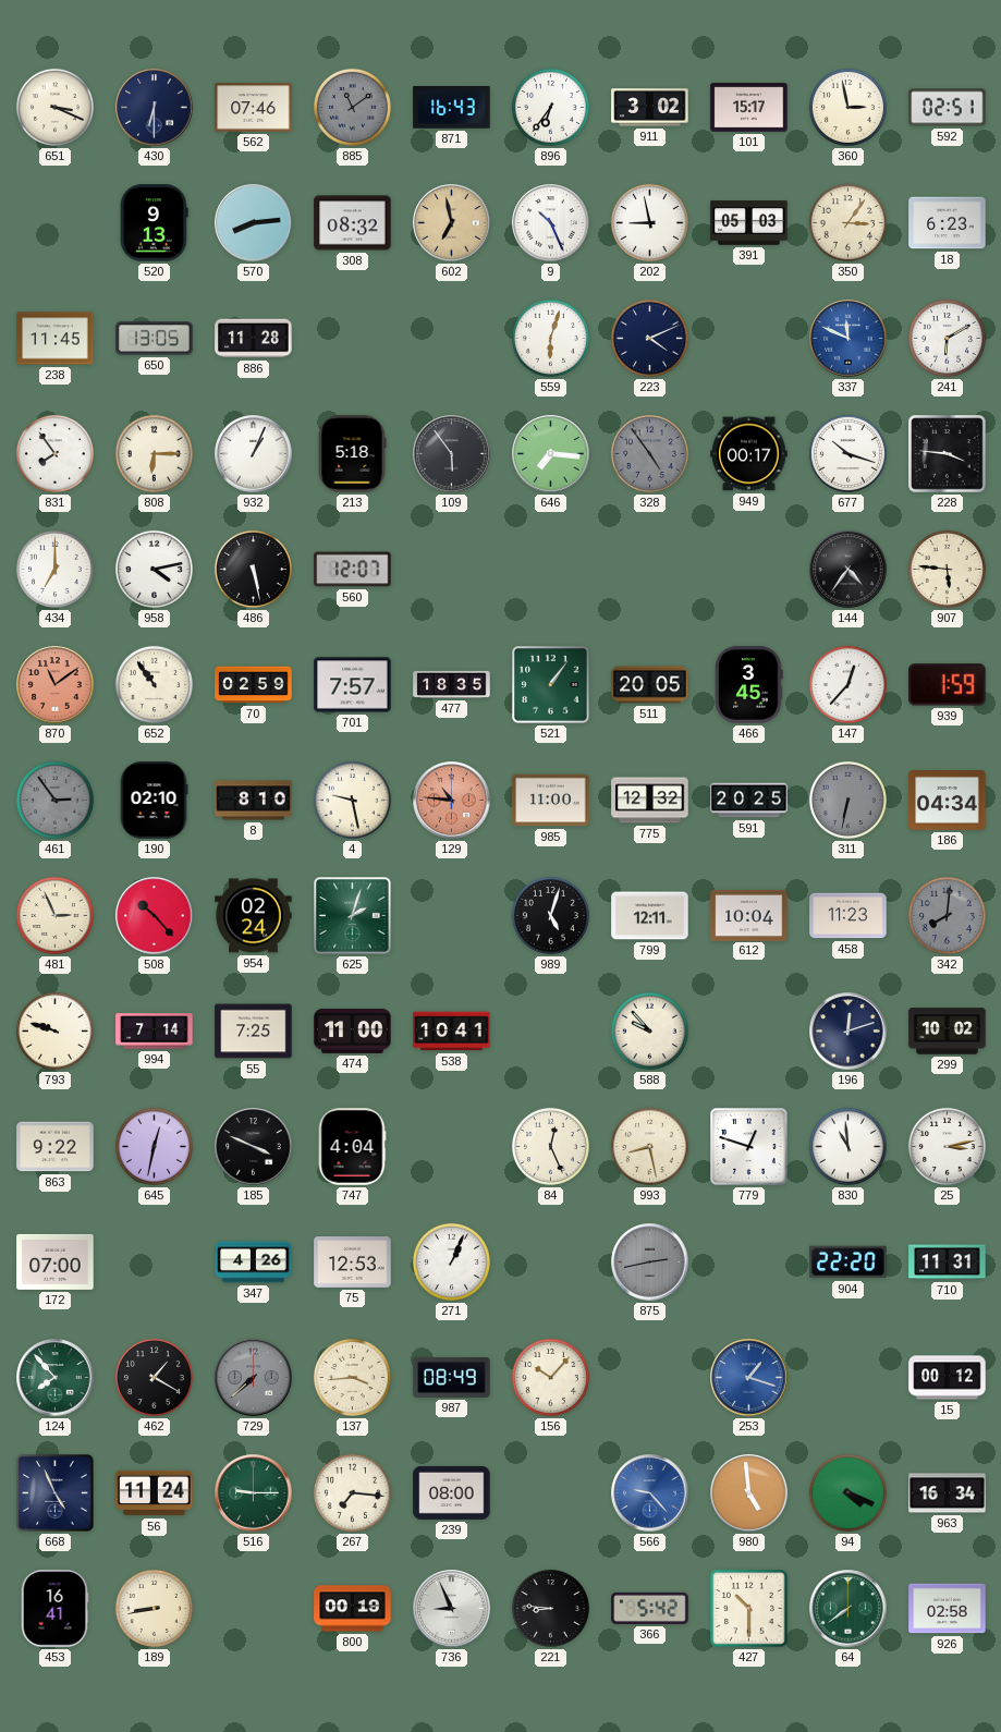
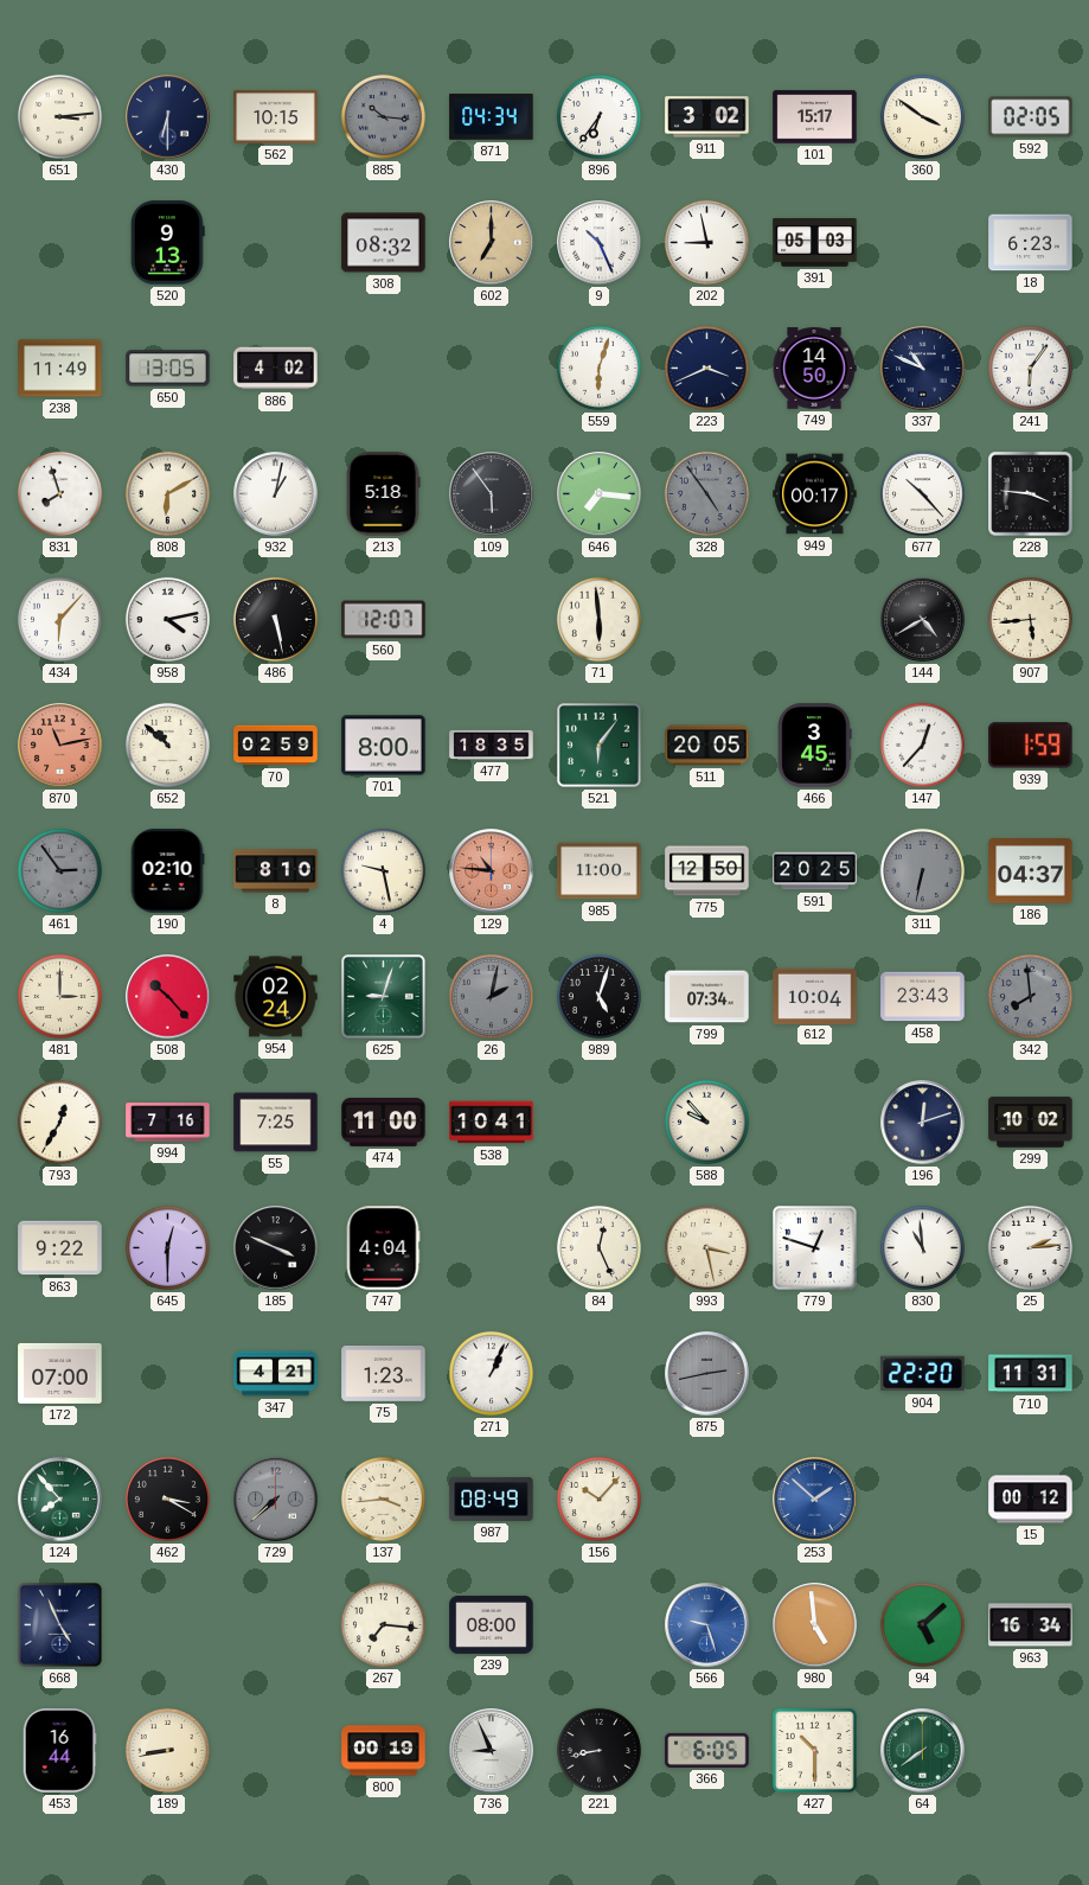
651: 3:19 -> 3:14 (59, 116)
562: 07:46 -> 10:15 (276, 117)
885: 11:09 -> 10:16 (383, 116)
871: 16:43 -> 04:34 (492, 117)
360: 2:58 -> 3:51 (922, 116)
592: 02:51 -> 02:05 (1031, 117)
570: 8:14 -> none (254, 223)
602: 6:58 -> 7:00 (492, 243)
350: 3:06 -> none (847, 222)
238: 11:45 -> 11:49 (60, 369)
886: 11:28 -> 4:02 (276, 369)
223: 4:11 -> 3:41 (706, 368)
749: none -> 14:50 (814, 369)
337: 11:49 -> 10:49 (923, 369)
337 dial: blue -> navy (923, 369)
241: 6:10 -> 6:06 (1030, 368)
831: 7:54 -> 7:57 (59, 493)
808: 6:15 -> 6:10 (167, 493)
932: 1:04 -> 1:02 (276, 494)
677: 10:18 -> 10:23 (922, 493)
434: 7:00 -> 6:07 (59, 619)
71: none -> 5:59 (598, 619)
144: 4:36 -> 4:40 (923, 620)
907: 5:46 -> 5:44 (1030, 619)
870: 11:09 -> 11:13 (60, 746)
652: 10:54 -> 10:52 (167, 745)
701: 7:57 -> 8:00 (384, 746)
521: 1:06 -> 6:06 (600, 746)
775: 12:32 -> 12:50 (707, 871)
186: 04:34 -> 04:37 (1031, 871)
481: 2:56 -> 3:00 (59, 996)
625: 2:03 -> 9:03 (384, 997)
26: none -> 2:02 (491, 996)
799: 12:11 -> 07:34 (707, 997)
458: 11:23 -> 23:43 (923, 997)
342: 8:01 -> 7:59 (1030, 996)
793: 9:48 -> 12:35 (59, 1122)
994: 7:14 -> 7:16 (168, 1123)
645: 12:32 -> 12:30 (167, 1247)
993: 8:28 -> 3:28 (706, 1247)
25: 3:13 -> 2:14 (1030, 1247)
347: 4:26 -> 4:21 (276, 1374)
75: 12:53 -> 1:23 (384, 1374)
462: 1:20 -> 3:20 (167, 1499)
253: 1:18 -> 1:52 (815, 1500)
56: 11:24 -> none (155, 1493)
516: 9:15 -> none (254, 1493)
566: 9:23 -> 9:27 (707, 1625)
94: 4:19 -> 5:08 (922, 1624)
453: 16:41 -> 16:44 (59, 1751)
221: 8:46 -> 8:43 (598, 1750)
366: 5:42 -> 6:05 (707, 1750)
926: 02:58 -> none (948, 1609)
